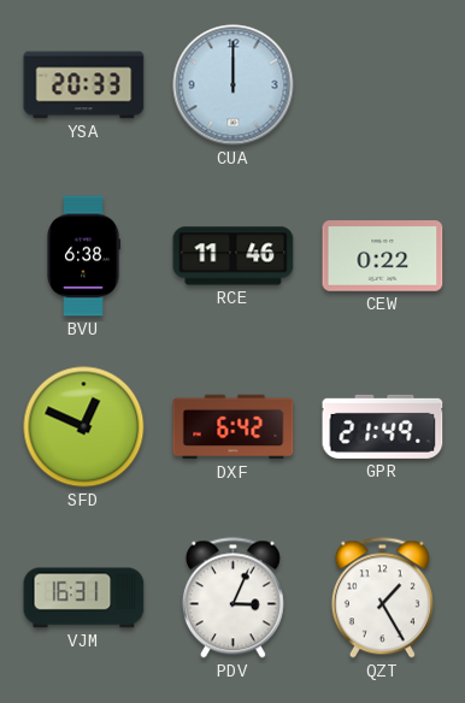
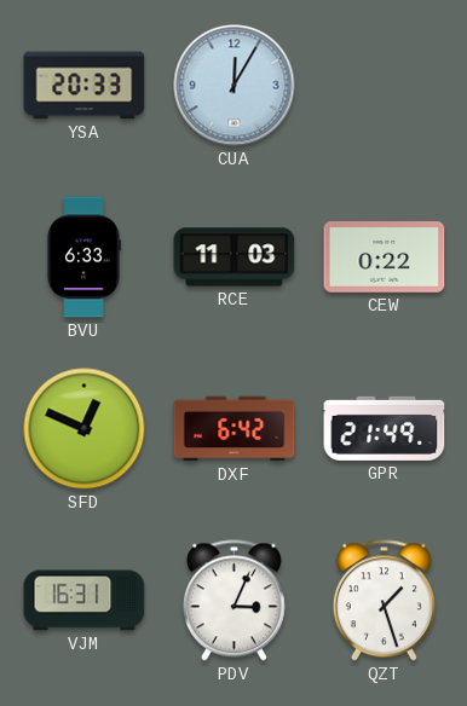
CUA: 12:00 -> 12:05 (235, 86)
BVU: 6:38 -> 6:33 (83, 257)
RCE: 11:46 -> 11:03 (235, 257)
QZT: 1:25 -> 1:27 (384, 601)
